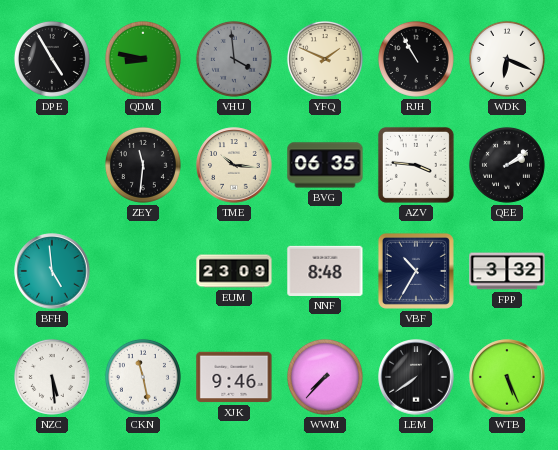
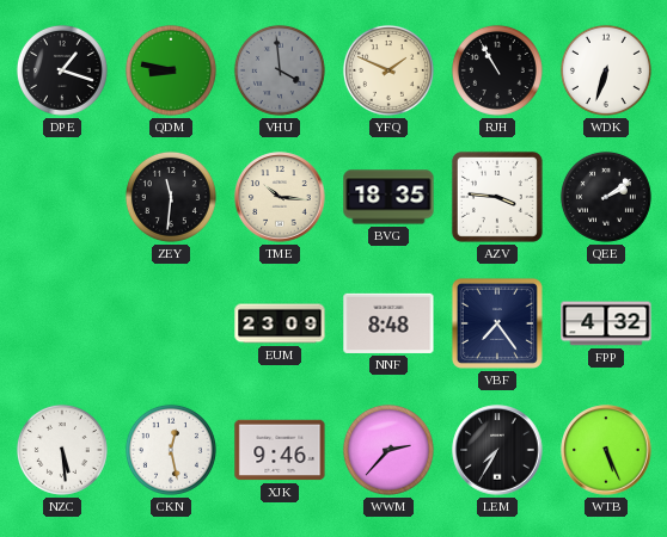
DPE: 4:55 -> 1:18 (62, 70)
WDK: 6:19 -> 6:33 (606, 70)
BVG: 06:35 -> 18:35 (388, 197)
BFH: 4:59 -> none (52, 271)
VBF: 10:35 -> 7:24 (497, 323)
FPP: 3:32 -> 4:32 (606, 323)
CKN: 11:28 -> 12:28 (171, 450)
WWM: 7:37 -> 2:37 (388, 450)
LEM: 7:39 -> 7:35 (497, 450)
